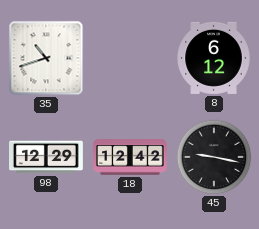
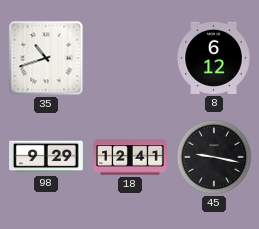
98: 12:29 -> 9:29 (47, 157)
18: 12:42 -> 12:41 (131, 157)
